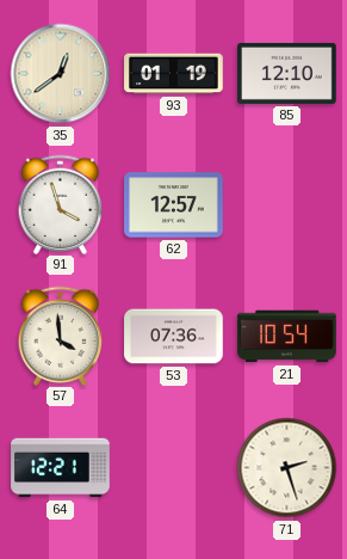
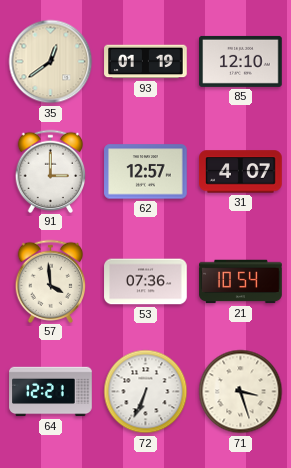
91: 3:57 -> 3:00 (51, 171)
31: none -> 4:07 (241, 172)
72: none -> 6:34 (146, 392)
71: 2:27 -> 3:27 (241, 392)
